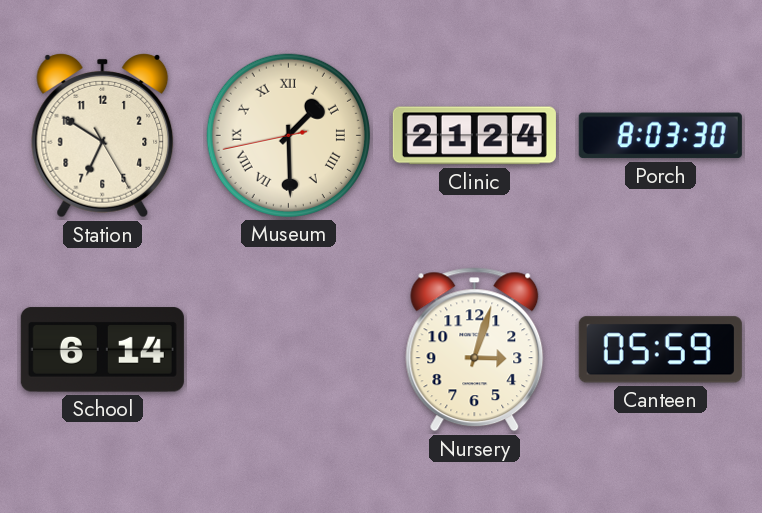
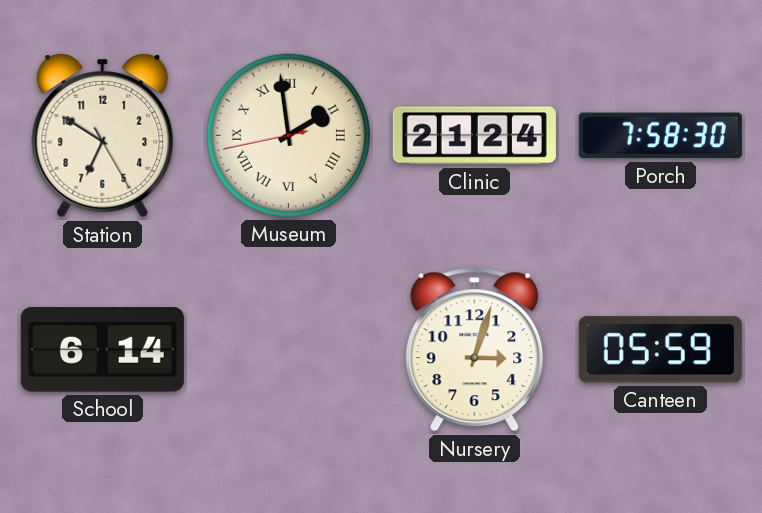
Museum: 1:29 -> 1:58 (288, 135)
Porch: 8:03 -> 7:58 (660, 136)
